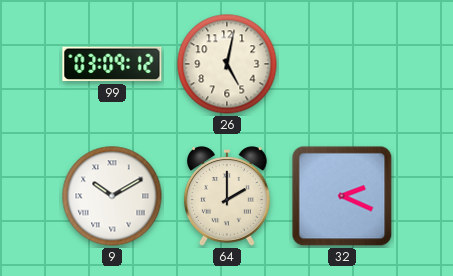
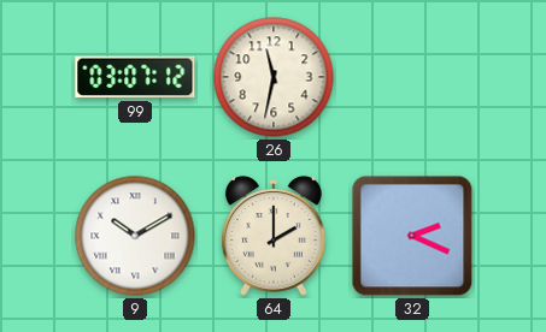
99: 03:09 -> 03:07 (135, 77)
26: 5:02 -> 11:32 (274, 77)
